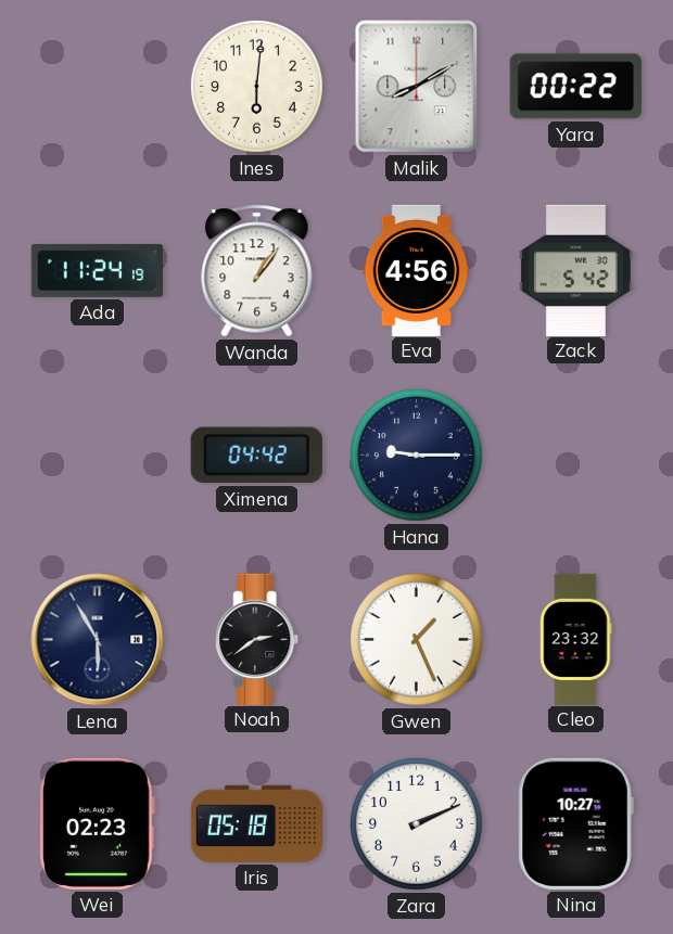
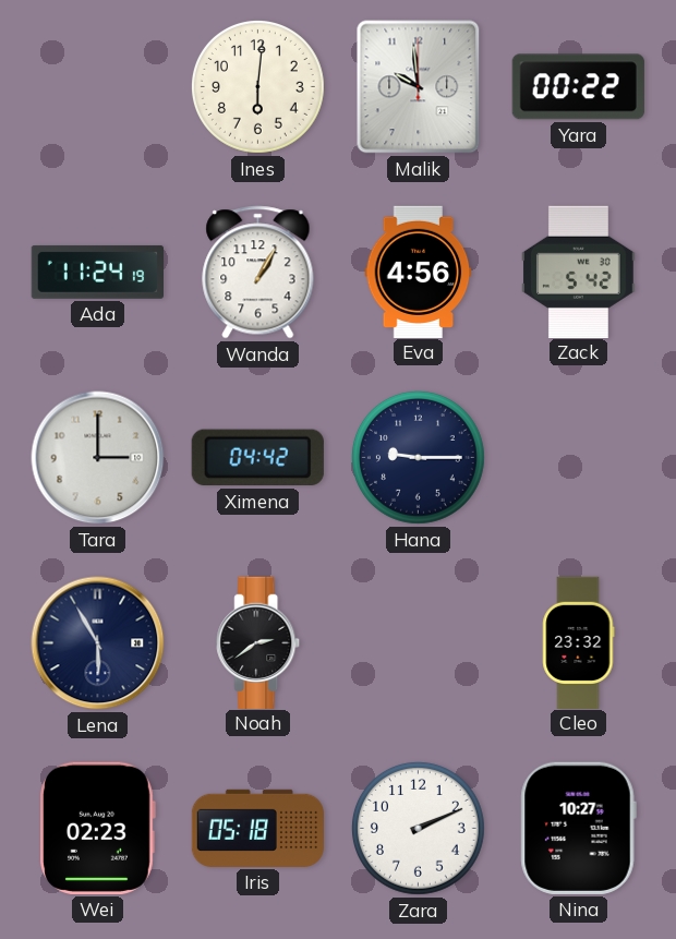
Malik: 8:10 -> 9:59 (419, 87)
Wanda: 1:06 -> 1:05 (258, 273)
Tara: none -> 3:00 (98, 458)
Gwen: 1:26 -> none (416, 639)
